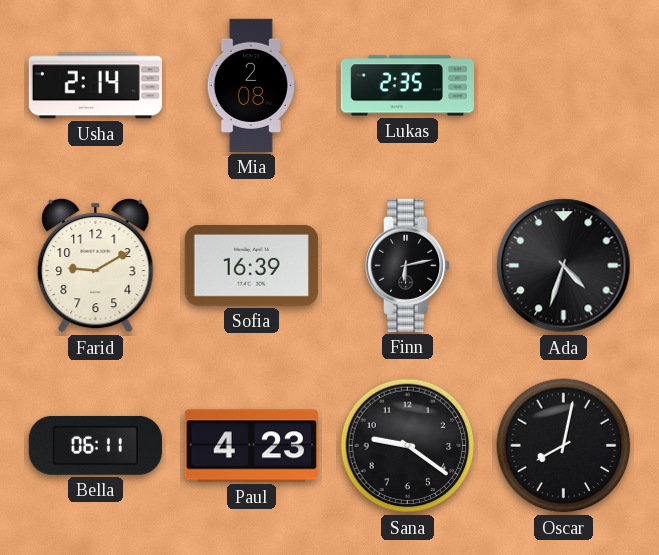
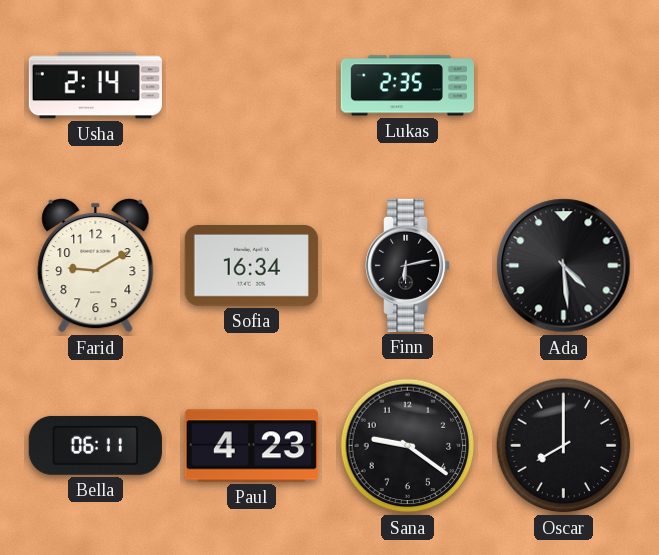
Mia: 2:08 -> none (251, 85)
Sofia: 16:39 -> 16:34 (251, 265)
Ada: 4:33 -> 4:29 (564, 266)
Oscar: 8:02 -> 8:00 (564, 446)
